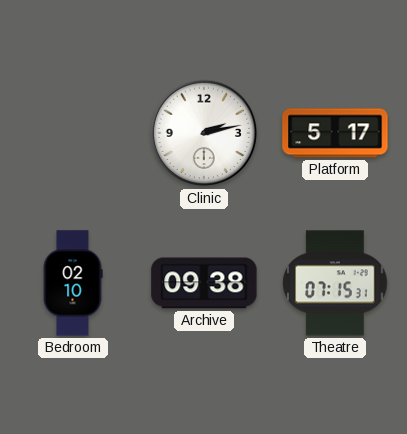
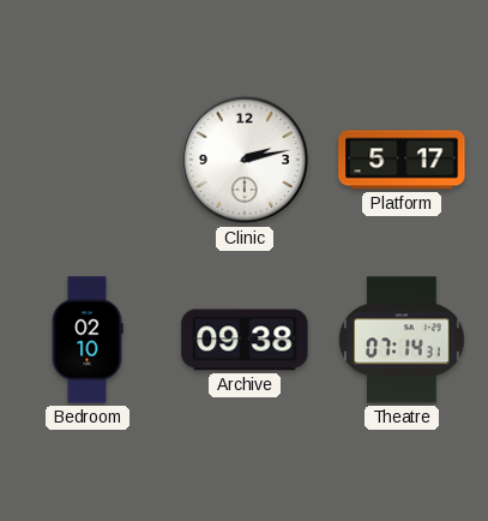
Theatre: 07:15 -> 07:14 (402, 340)
